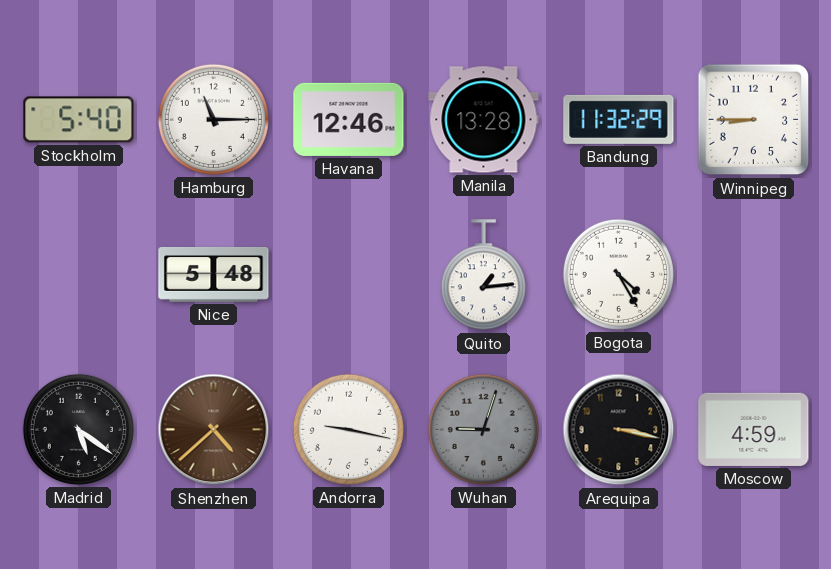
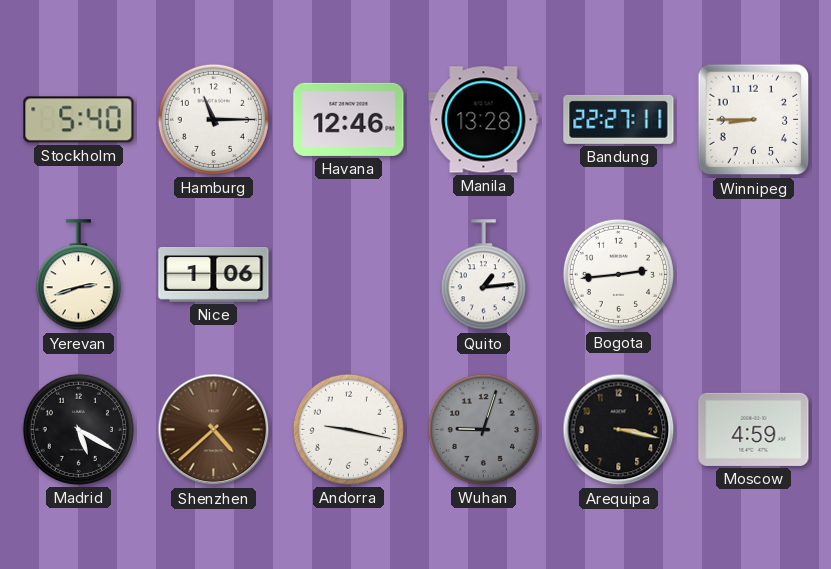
Bandung: 11:32 -> 22:27 (619, 119)
Yerevan: none -> 2:42 (78, 275)
Nice: 5:48 -> 1:06 (214, 275)
Bogota: 4:25 -> 2:44 (618, 274)
Madrid: 5:21 -> 5:20 (78, 429)
